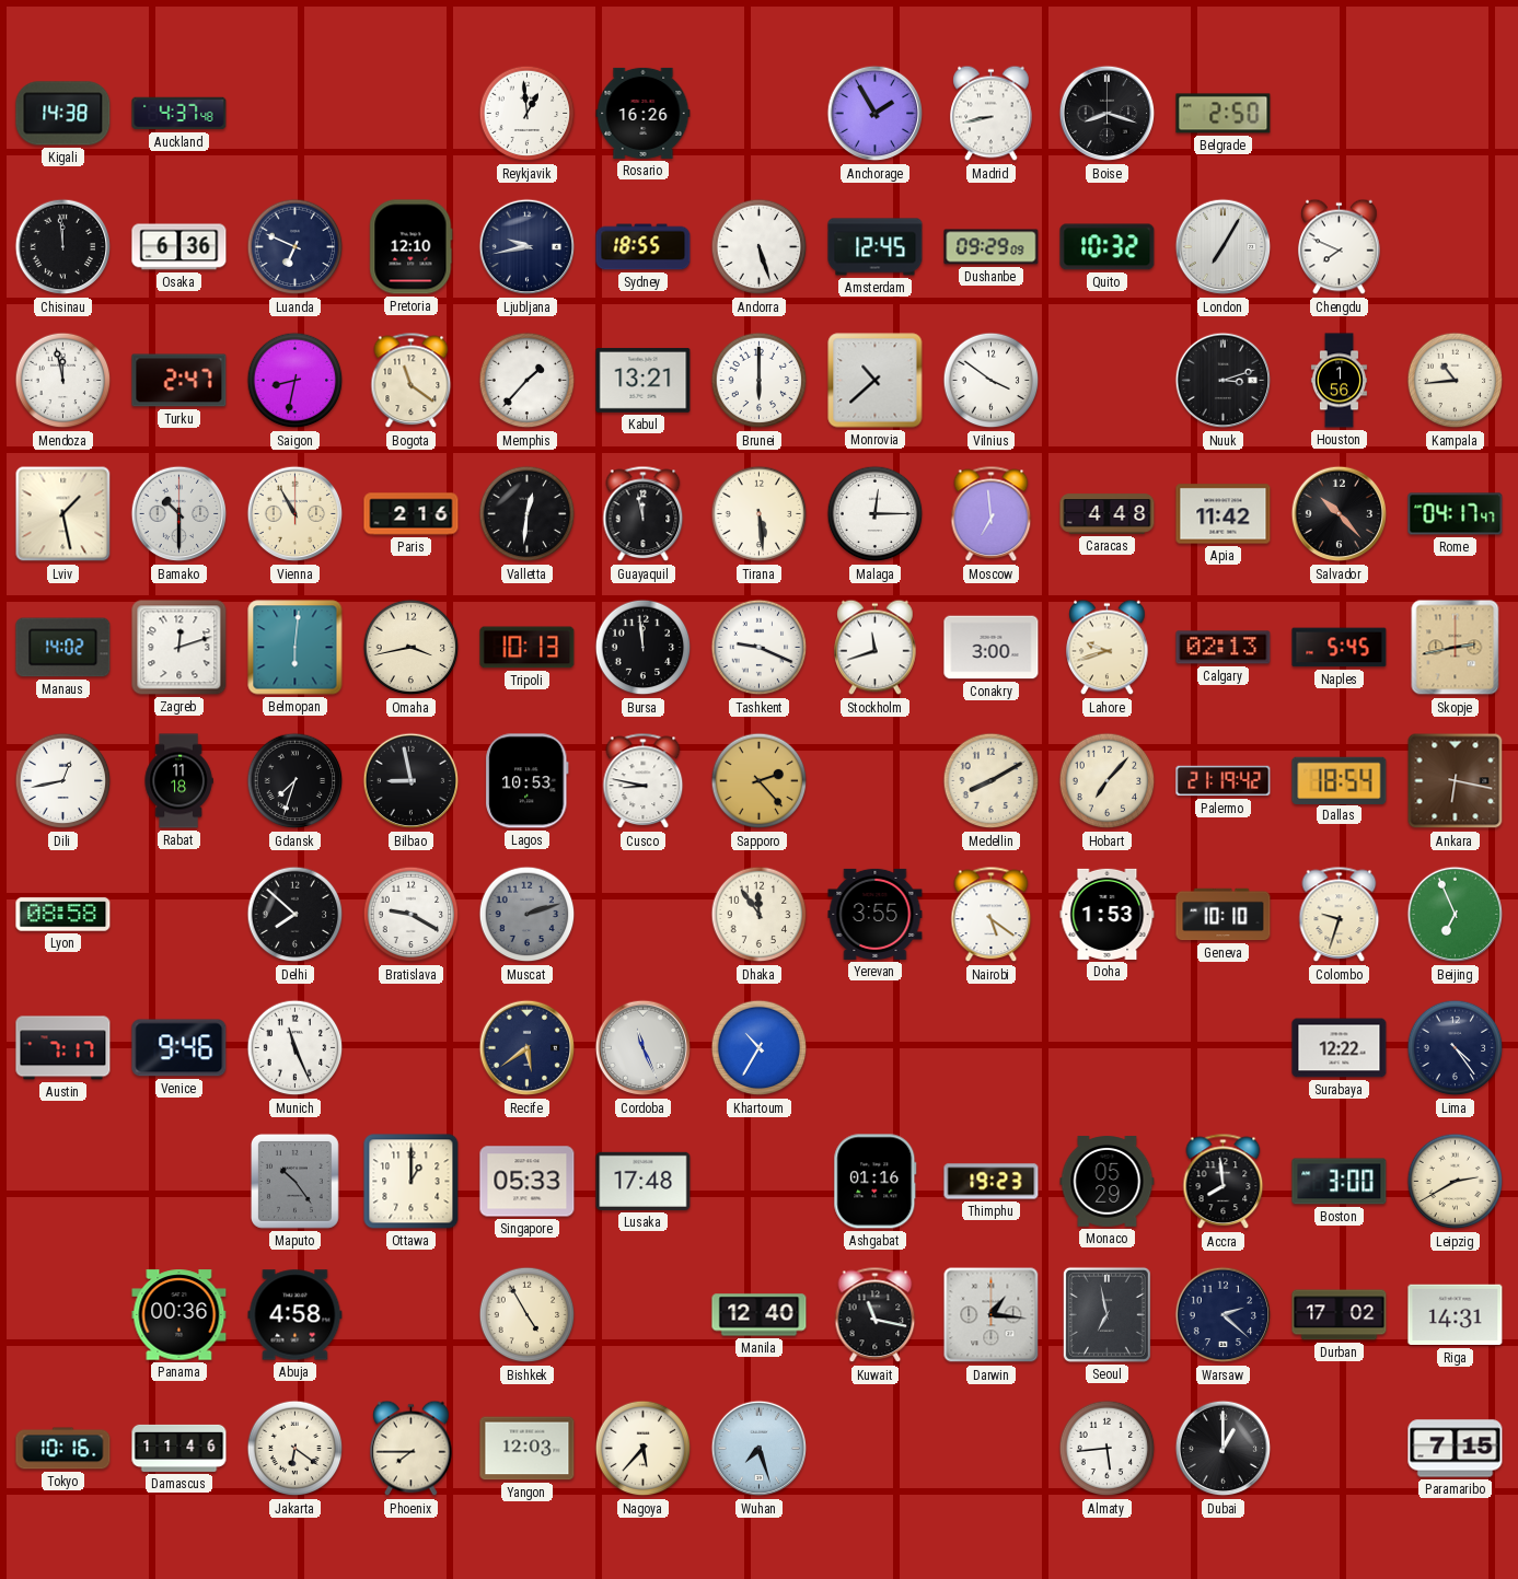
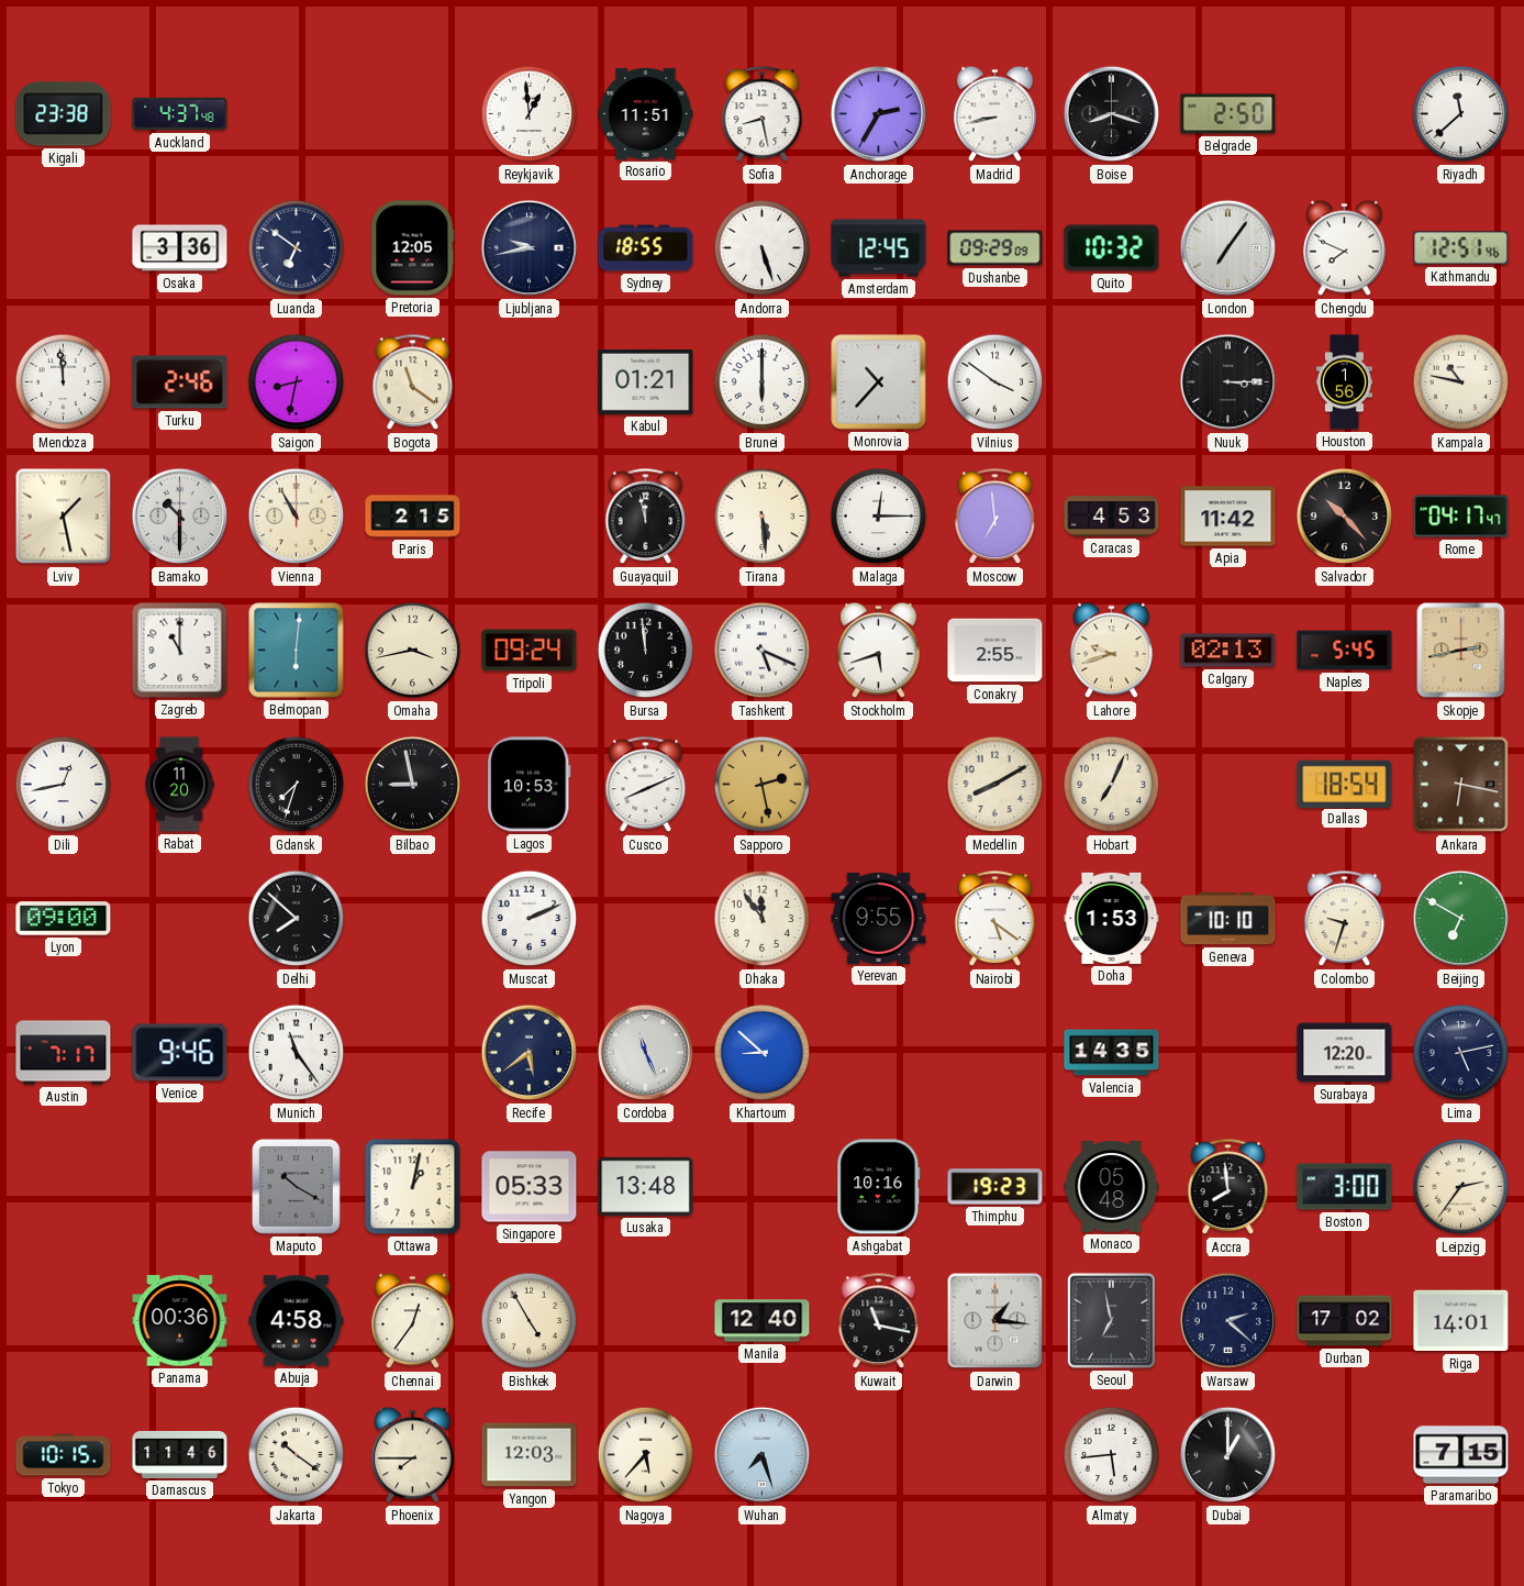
Kigali: 14:38 -> 23:38 (64, 114)
Rosario: 16:26 -> 11:51 (646, 113)
Sofia: none -> 8:28 (763, 114)
Anchorage: 1:55 -> 2:35 (879, 114)
Riyadh: none -> 11:38 (1461, 114)
Chisinau: 11:59 -> none (63, 247)
Osaka: 6:36 -> 3:36 (180, 248)
Luanda: 6:49 -> 6:51 (297, 248)
Pretoria: 12:10 -> 12:05 (413, 248)
London: 7:05 -> 7:06 (1228, 248)
Kathmandu: none -> 12:51 (1461, 248)
Mendoza: 11:58 -> 11:59 (64, 382)
Turku: 2:47 -> 2:46 (180, 382)
Memphis: 1:37 -> none (528, 381)
Kabul: 13:21 -> 01:21 (646, 381)
Monrovia: 10:38 -> 10:37 (879, 382)
Nuuk: 3:12 -> 3:15 (1228, 382)
Kampala: 10:44 -> 10:47 (1461, 382)
Paris: 2:16 -> 2:15 (413, 517)
Valletta: 12:31 -> none (528, 514)
Caracas: 4:48 -> 4:53 (1112, 517)
Manaus: 14:02 -> none (63, 648)
Zagreb: 12:12 -> 11:00 (180, 651)
Tripoli: 10:13 -> 09:24 (530, 651)
Tashkent: 9:19 -> 5:19 (763, 651)
Stockholm: 11:42 -> 5:42 (879, 651)
Conakry: 3:00 -> 2:55 (995, 651)
Rabat: 11:18 -> 11:20 (179, 785)
Cusco: 8:47 -> 8:11 (646, 785)
Sapporo: 2:23 -> 2:28 (763, 785)
Hobart: 7:07 -> 7:04 (1112, 785)
Palermo: 21:19 -> none (1224, 781)
Lyon: 08:58 -> 09:00 (64, 919)
Bratislava: 9:20 -> none (412, 915)
Muscat: 2:12 -> 2:11 (530, 919)
Muscat dial: grey -> white (530, 919)
Yerevan: 3:55 -> 9:55 (879, 918)
Beijing: 6:56 -> 6:50 (1461, 919)
Munich: 11:26 -> 11:24 (297, 1053)
Khartoum: 10:35 -> 8:52 (763, 1053)
Valencia: none -> 14:35 (1112, 1053)
Surabaya: 12:22 -> 12:20 (1345, 1053)
Lima: 4:24 -> 5:13 (1461, 1053)
Maputo: 10:24 -> 10:20 (296, 1186)
Ottawa: 1:00 -> 1:02 (413, 1187)
Lusaka: 17:48 -> 13:48 (646, 1186)
Ashgabat: 01:16 -> 10:16 (879, 1187)
Monaco: 05:29 -> 05:48 (1112, 1187)
Leipzig: 2:40 -> 2:36 (1461, 1187)
Chennai: none -> 12:36 (413, 1321)
Riga: 14:31 -> 14:01 (1461, 1321)
Tokyo: 10:16 -> 10:15 (64, 1455)
Jakarta: 6:21 -> 10:21 (297, 1455)
